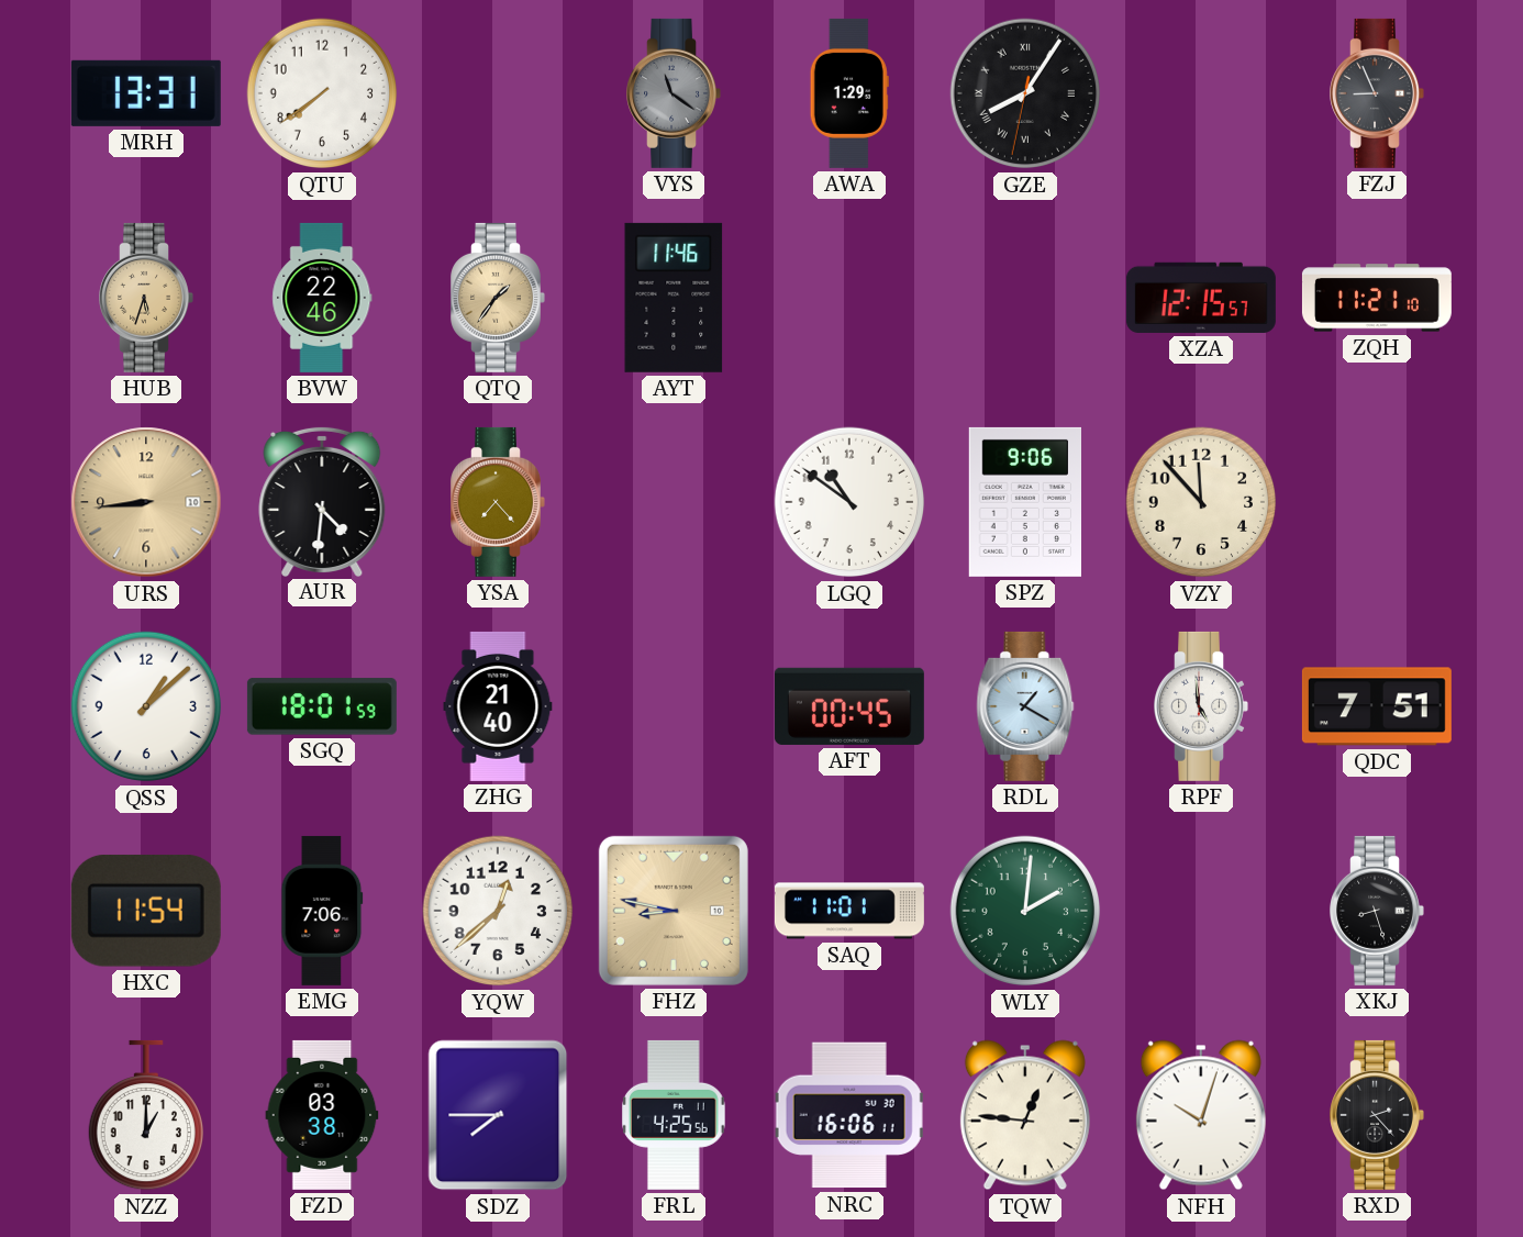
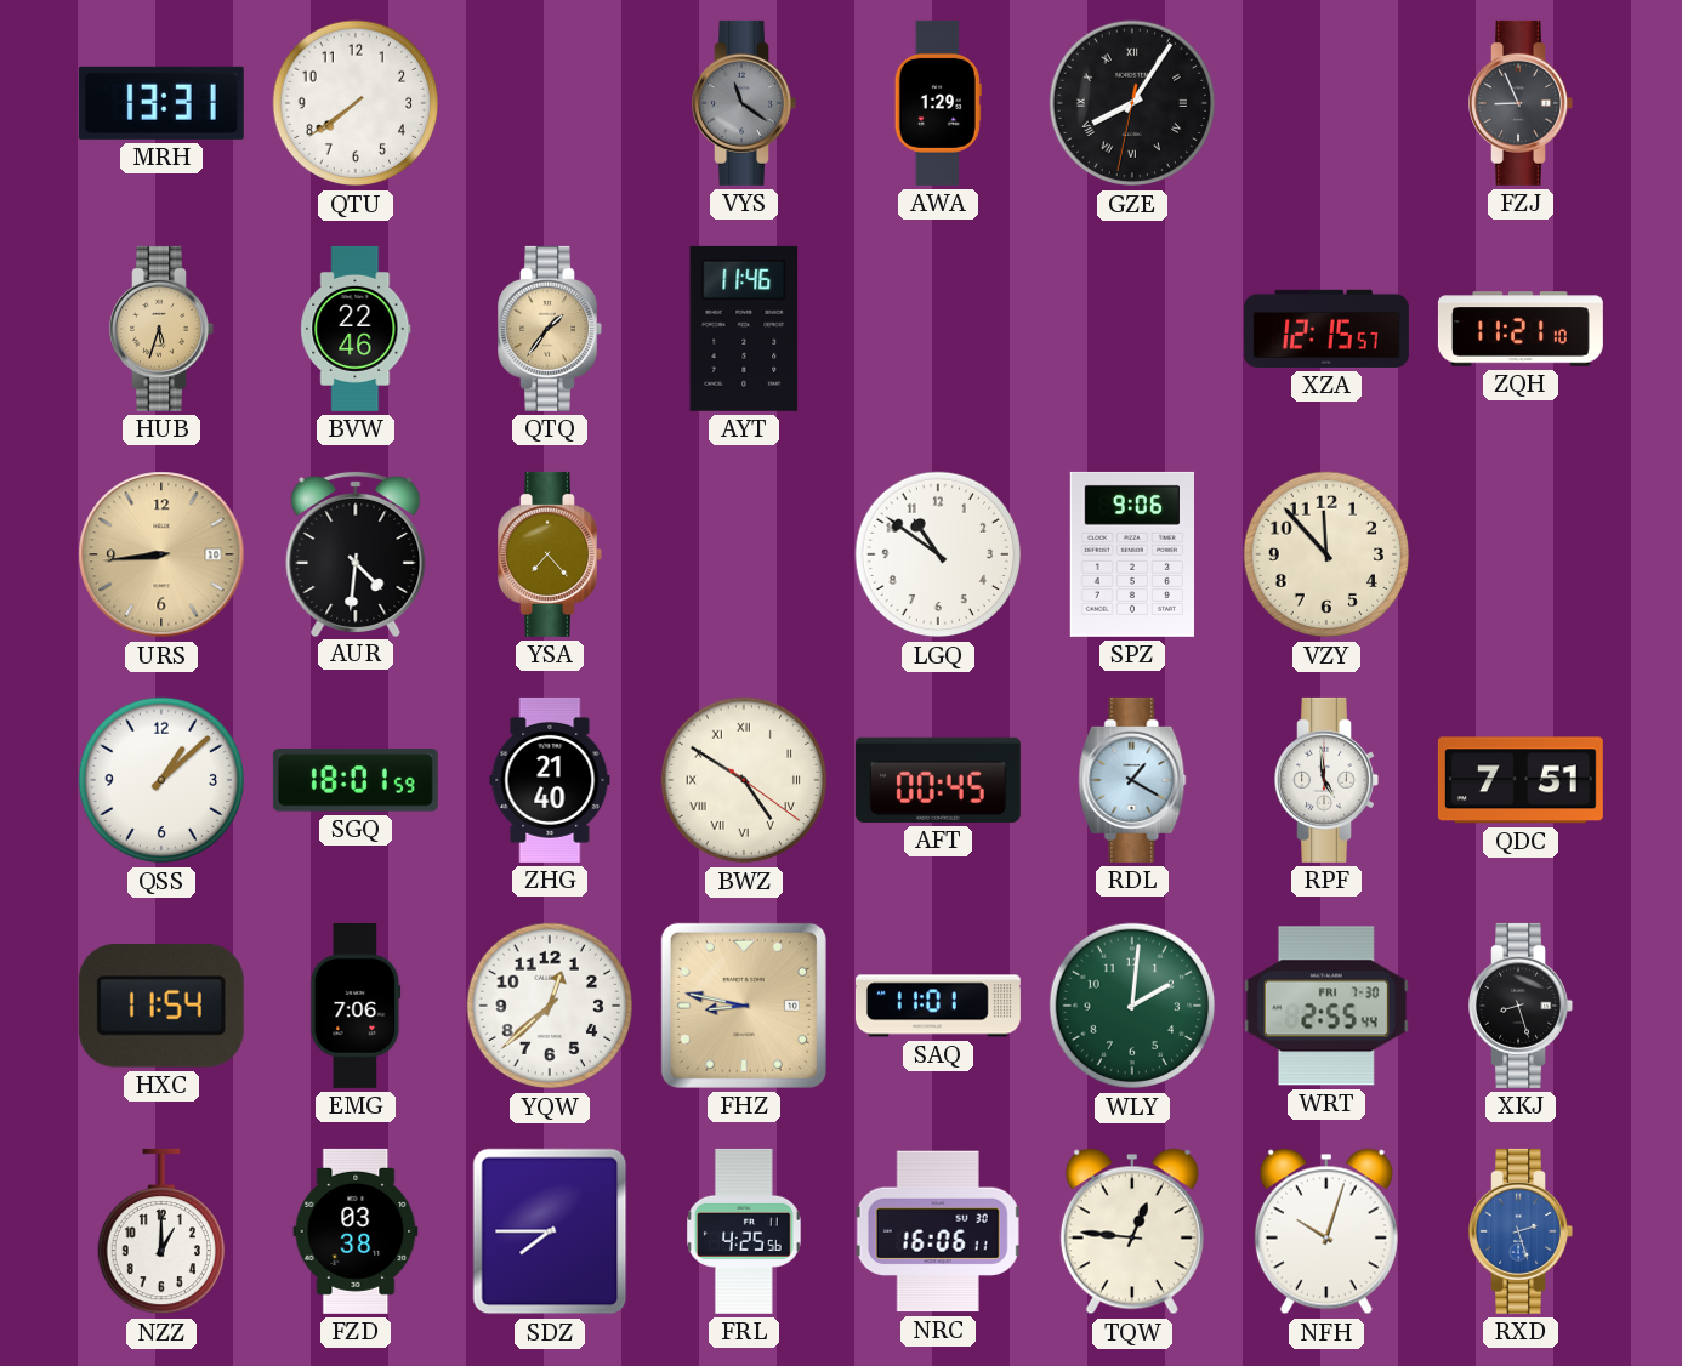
BWZ: none -> 4:50 (744, 780)
WRT: none -> 2:55 (1326, 1006)
RXD: 2:23 -> 2:27 (1521, 1231)
RXD dial: black -> blue (1521, 1231)
